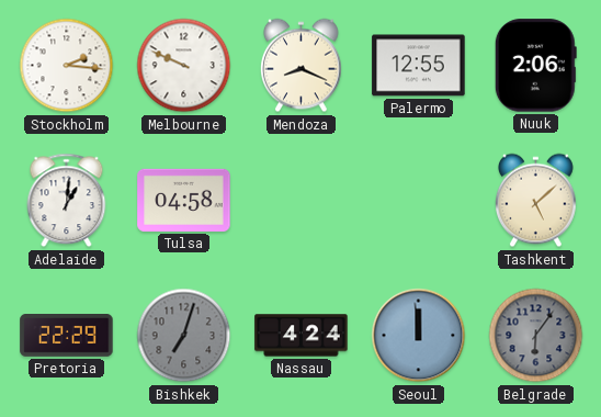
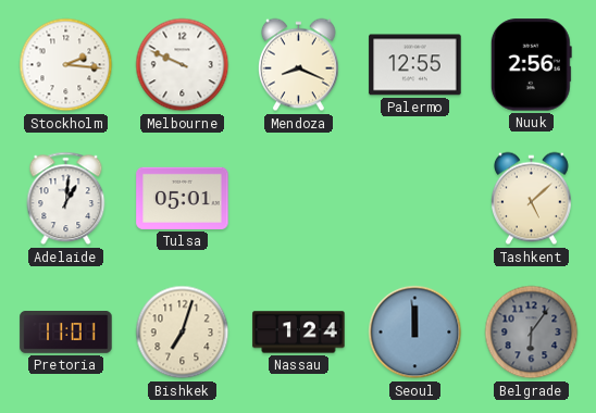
Nuuk: 2:06 -> 2:56 (531, 65)
Tulsa: 04:58 -> 05:01 (183, 198)
Pretoria: 22:29 -> 11:01 (66, 333)
Bishkek dial: grey -> cream (183, 333)
Nassau: 4:24 -> 1:24 (299, 333)
